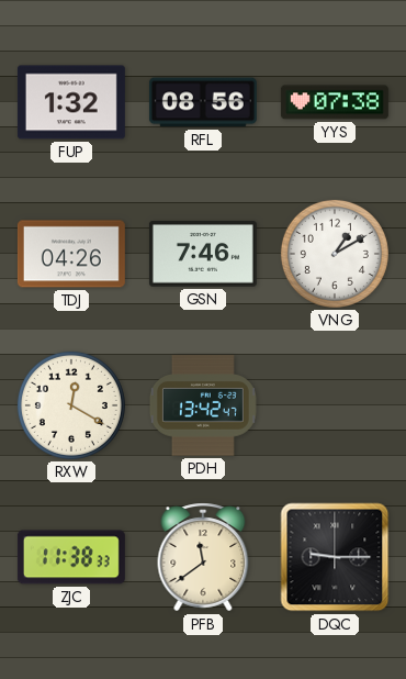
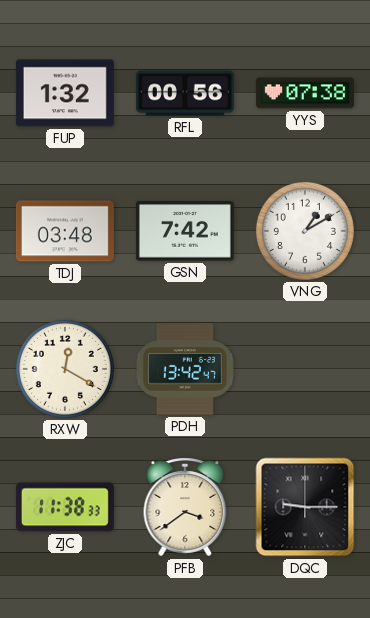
RFL: 08:56 -> 00:56 (185, 93)
TDJ: 04:26 -> 03:48 (65, 231)
GSN: 7:46 -> 7:42 (185, 231)
PFB: 11:39 -> 3:39 (185, 507)
